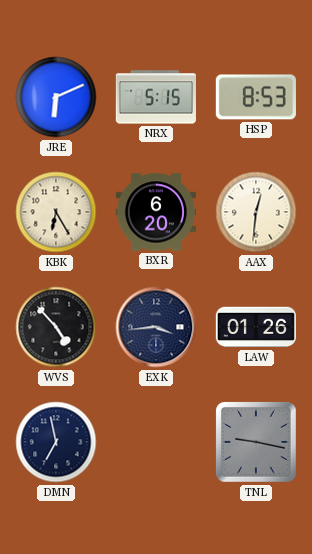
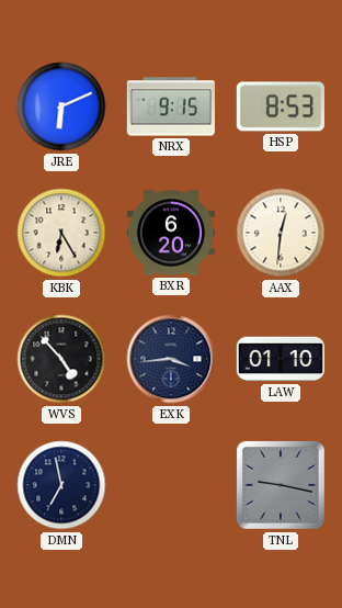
NRX: 5:15 -> 9:15 (171, 106)
LAW: 01:26 -> 01:10 (281, 359)
